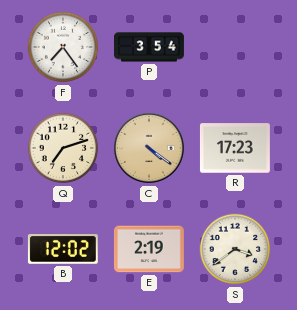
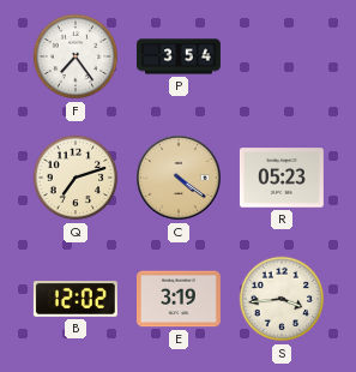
R: 17:23 -> 05:23 (282, 178)
E: 2:19 -> 3:19 (179, 299)
S: 3:39 -> 3:44 (282, 299)
